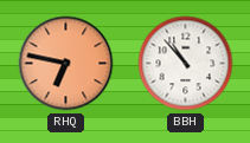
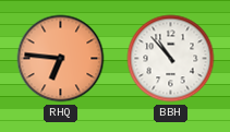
RHQ: 6:47 -> 6:46 (61, 59)
